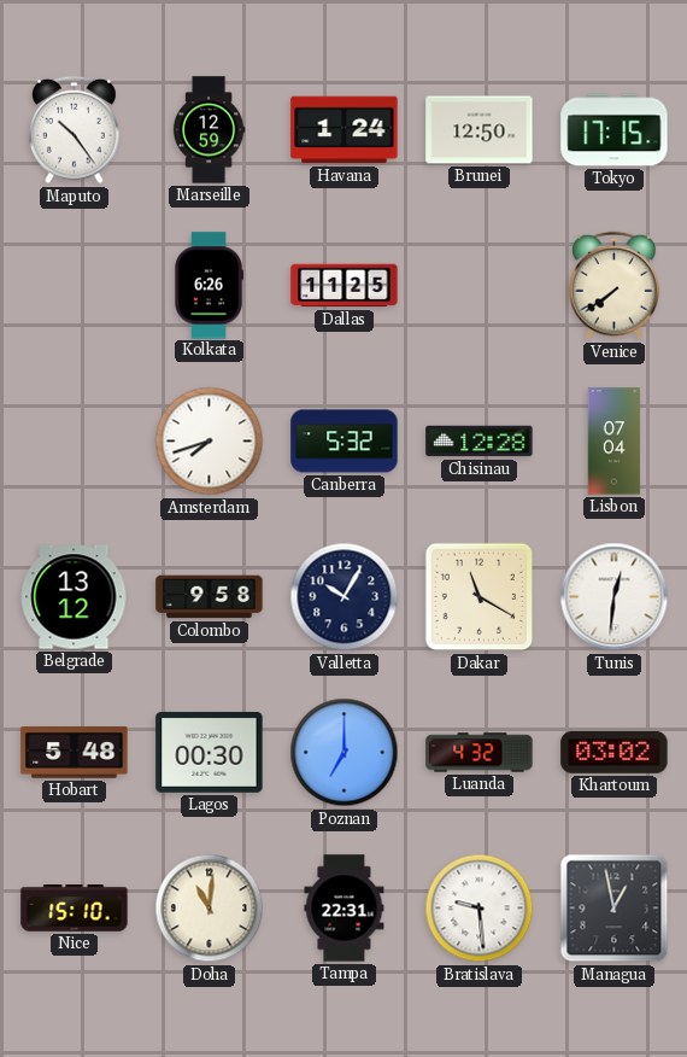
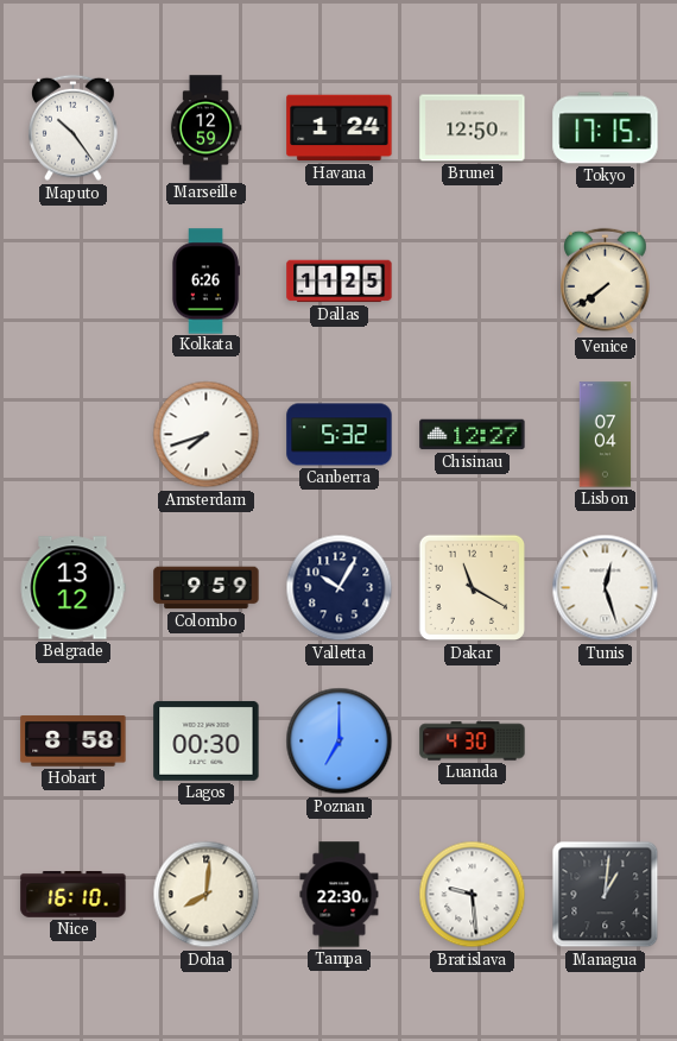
Chisinau: 12:28 -> 12:27 (473, 435)
Colombo: 9:58 -> 9:59 (207, 588)
Tunis: 12:31 -> 12:27 (606, 588)
Hobart: 5:48 -> 8:58 (74, 742)
Luanda: 4:32 -> 4:30 (473, 742)
Khartoum: 03:02 -> none (615, 752)
Nice: 15:10 -> 16:10 (74, 895)
Doha: 11:01 -> 8:01 (207, 895)
Tampa: 22:31 -> 22:30 (340, 895)
Managua: 12:58 -> 1:01 (606, 895)
